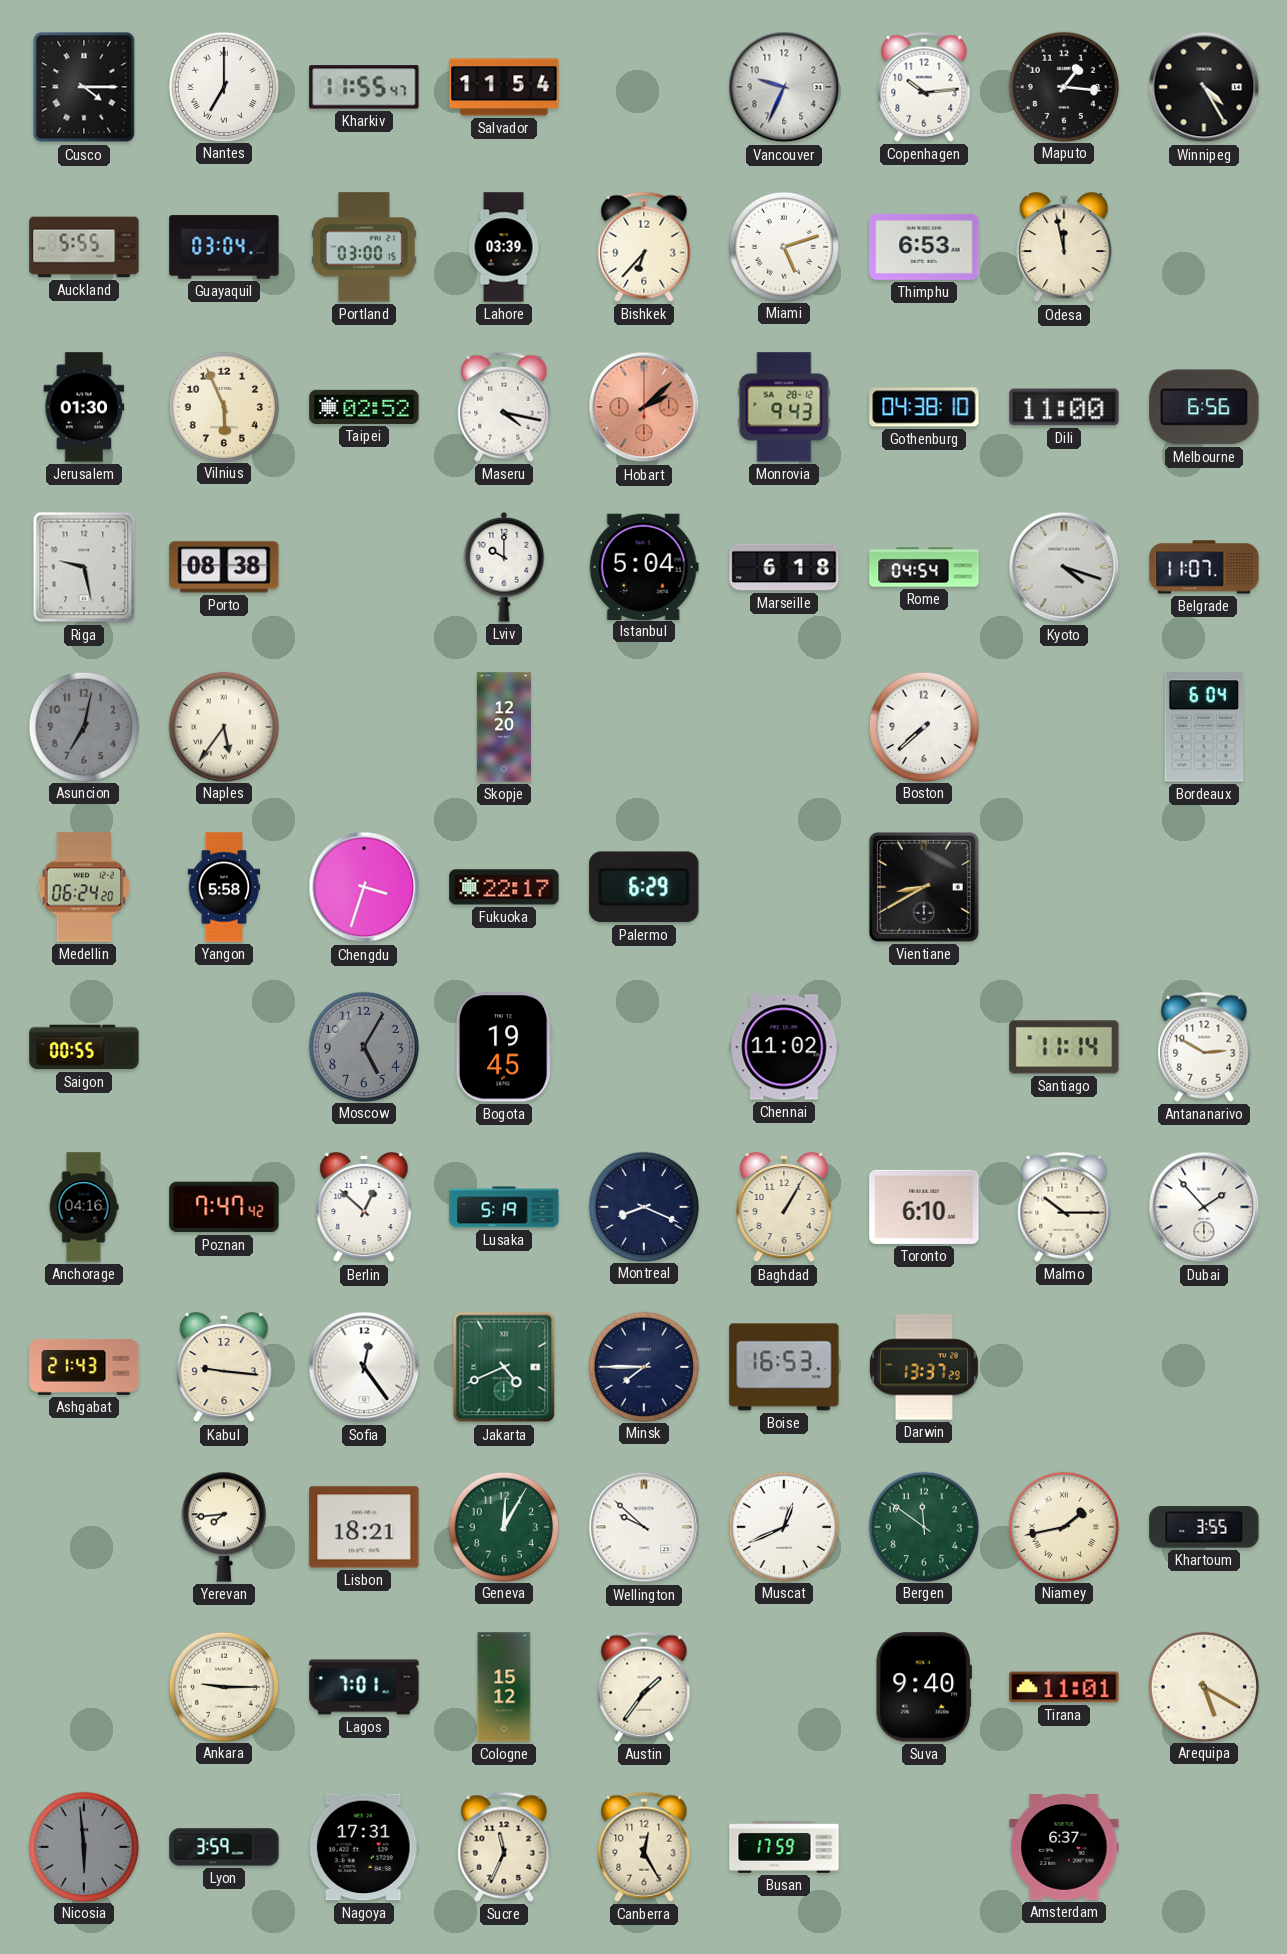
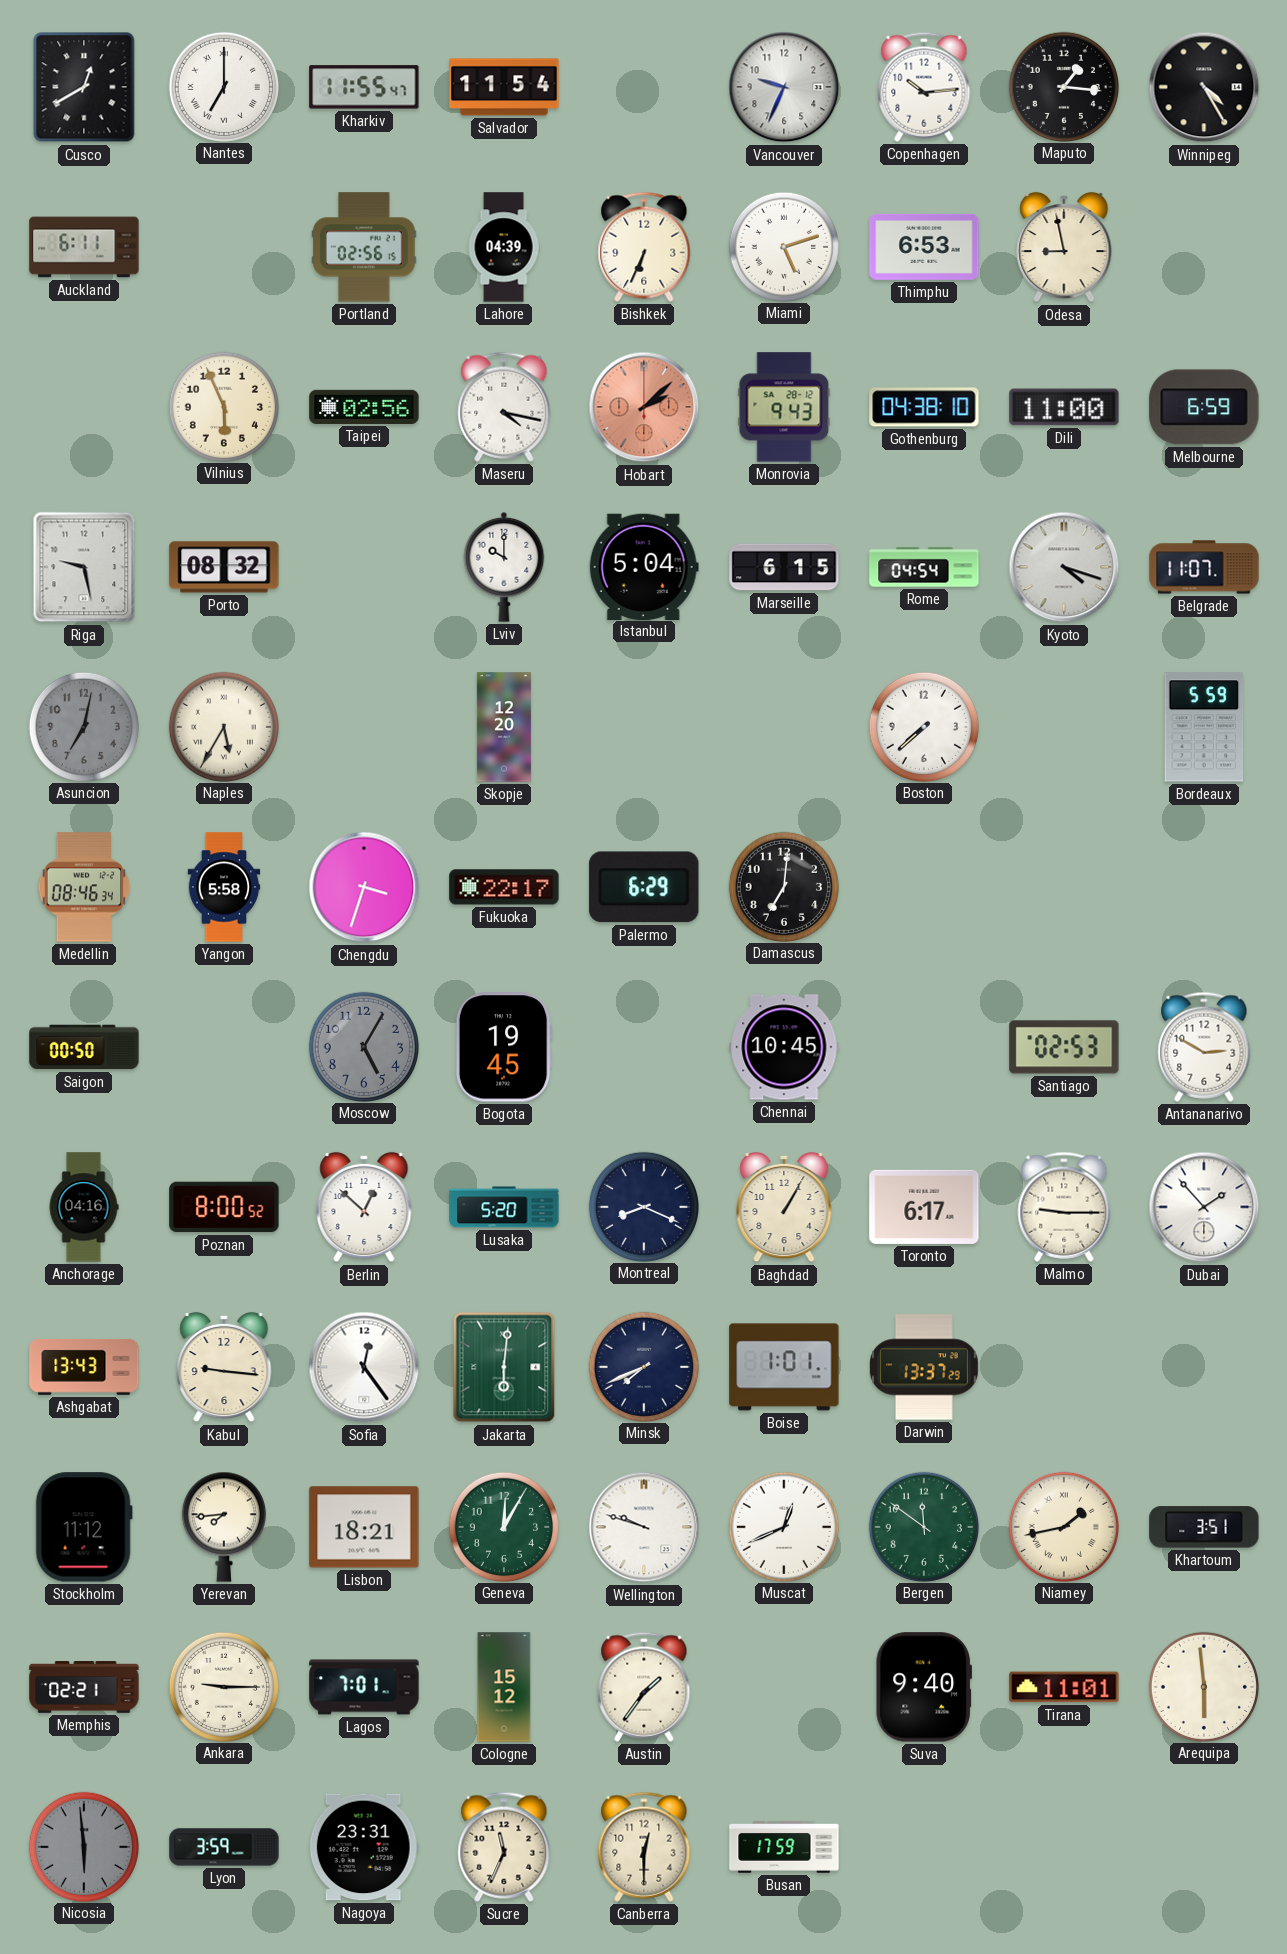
Cusco: 4:15 -> 12:40 (84, 87)
Auckland: 5:55 -> 6:11 (84, 247)
Guayaquil: 03:04 -> none (224, 247)
Portland: 03:00 -> 02:56 (364, 247)
Lahore: 03:39 -> 04:39 (504, 247)
Bishkek: 6:37 -> 6:34 (644, 247)
Odesa: 11:58 -> 8:58 (1064, 247)
Jerusalem: 01:30 -> none (84, 407)
Taipei: 02:52 -> 02:56 (364, 407)
Melbourne: 6:56 -> 6:59 (1204, 407)
Porto: 08:38 -> 08:32 (224, 567)
Marseille: 6:18 -> 6:15 (784, 567)
Naples: 5:36 -> 5:35 (223, 726)
Bordeaux: 6:04 -> 5:59 (1204, 727)
Medellin: 06:24 -> 08:46 (84, 887)
Damascus: none -> 7:01 (783, 886)
Vientiane: 8:40 -> none (924, 887)
Saigon: 00:55 -> 00:50 (84, 1047)
Chennai: 11:02 -> 10:45 (784, 1047)
Santiago: 11:14 -> 02:53 (1064, 1047)
Poznan: 7:47 -> 8:00 (224, 1207)
Lusaka: 5:19 -> 5:20 (504, 1207)
Toronto: 6:10 -> 6:17 (924, 1207)
Malmo: 10:15 -> 9:15 (1064, 1207)
Ashgabat: 21:43 -> 13:43 (84, 1367)
Jakarta: 4:41 -> 6:01 (504, 1367)
Minsk: 7:45 -> 7:41 (643, 1366)
Boise: 16:53 -> 1:01 (784, 1367)
Stockholm: none -> 11:12 (84, 1527)
Wellington: 9:52 -> 9:48 (644, 1527)
Khartoum: 3:55 -> 3:51 (1204, 1527)
Memphis: none -> 02:21 (84, 1687)
Arequipa: 5:20 -> 5:59 (1203, 1686)
Nagoya: 17:31 -> 23:31 (364, 1847)
Canberra: 12:25 -> 12:30 (644, 1847)
Amsterdam: 6:37 -> none (1064, 1848)
